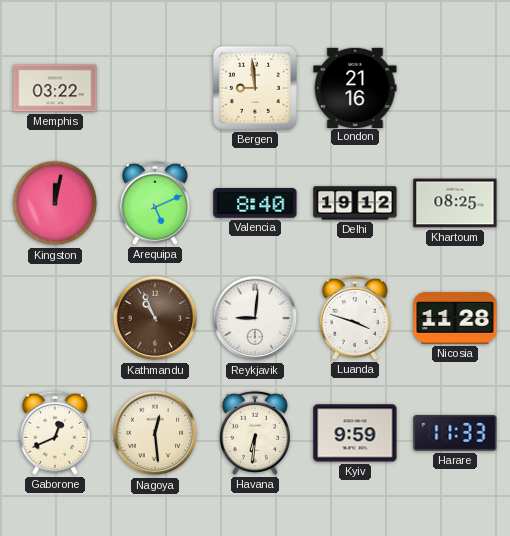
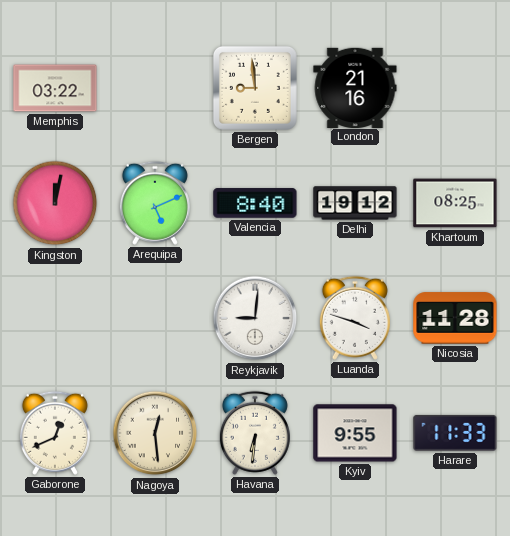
Kathmandu: 10:56 -> none (155, 318)
Kyiv: 9:59 -> 9:55 (355, 433)
